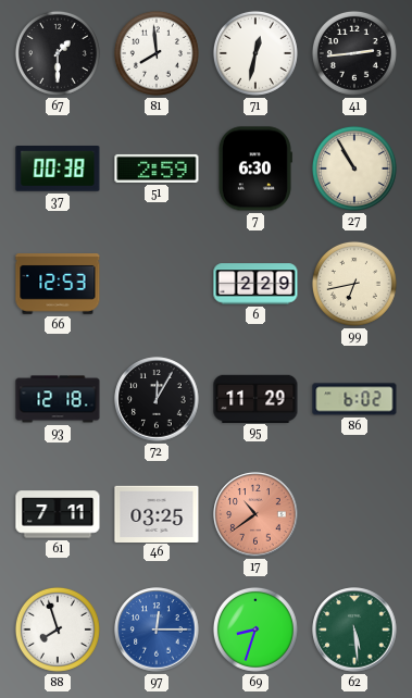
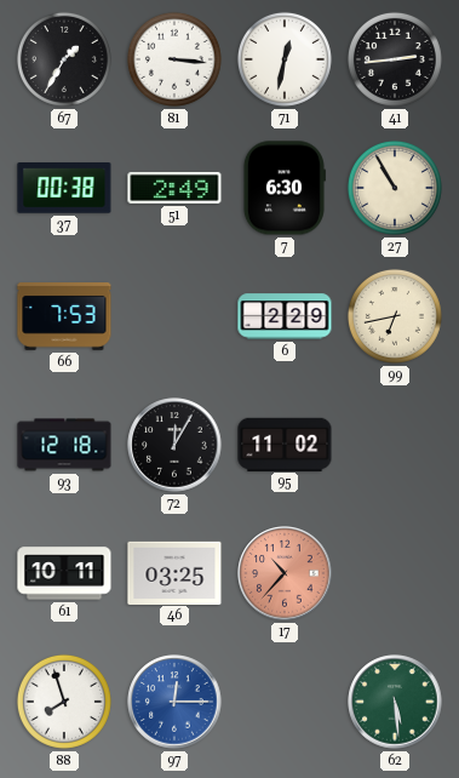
67: 1:30 -> 1:35 (64, 59)
81: 7:59 -> 3:16 (174, 59)
51: 2:59 -> 2:49 (174, 188)
66: 12:53 -> 7:53 (64, 316)
95: 11:29 -> 11:02 (285, 444)
86: 6:02 -> none (354, 399)
61: 7:11 -> 10:11 (64, 573)
17: 10:39 -> 10:37 (285, 573)
69: 8:33 -> none (255, 630)
